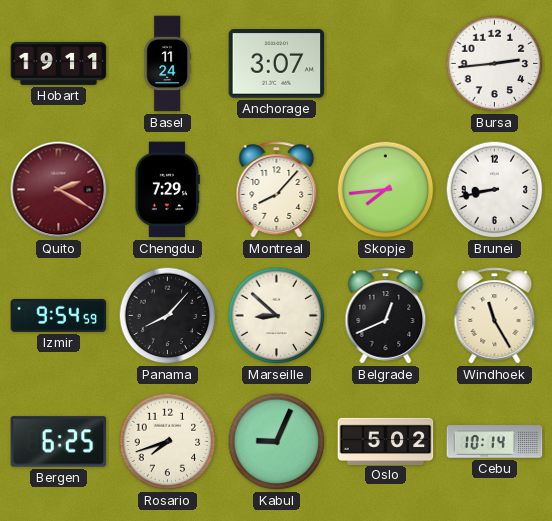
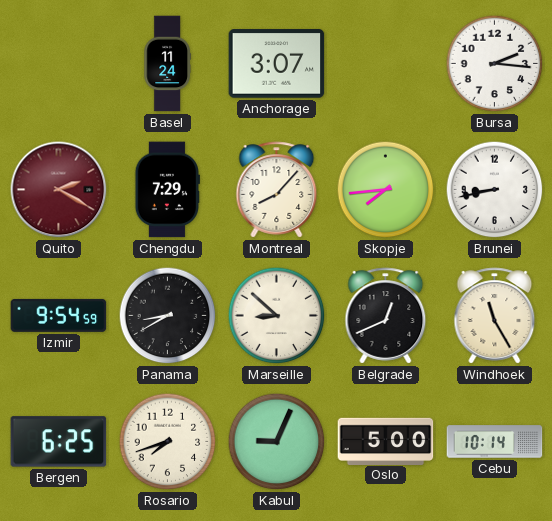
Hobart: 19:11 -> none (59, 63)
Bursa: 2:44 -> 2:16 (495, 64)
Panama: 8:07 -> 8:40 (168, 316)
Oslo: 5:02 -> 5:00 (386, 441)
